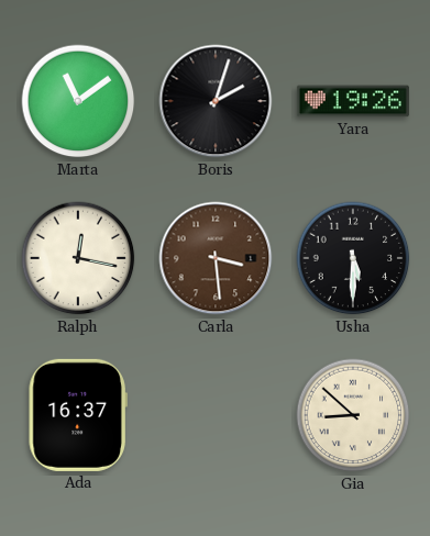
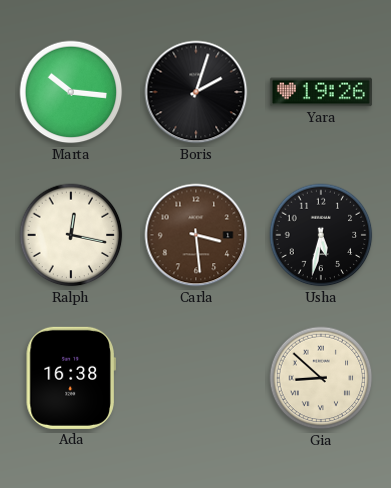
Marta: 11:09 -> 10:16 (71, 92)
Usha: 5:30 -> 5:32 (321, 235)
Ada: 16:37 -> 16:38 (71, 378)
